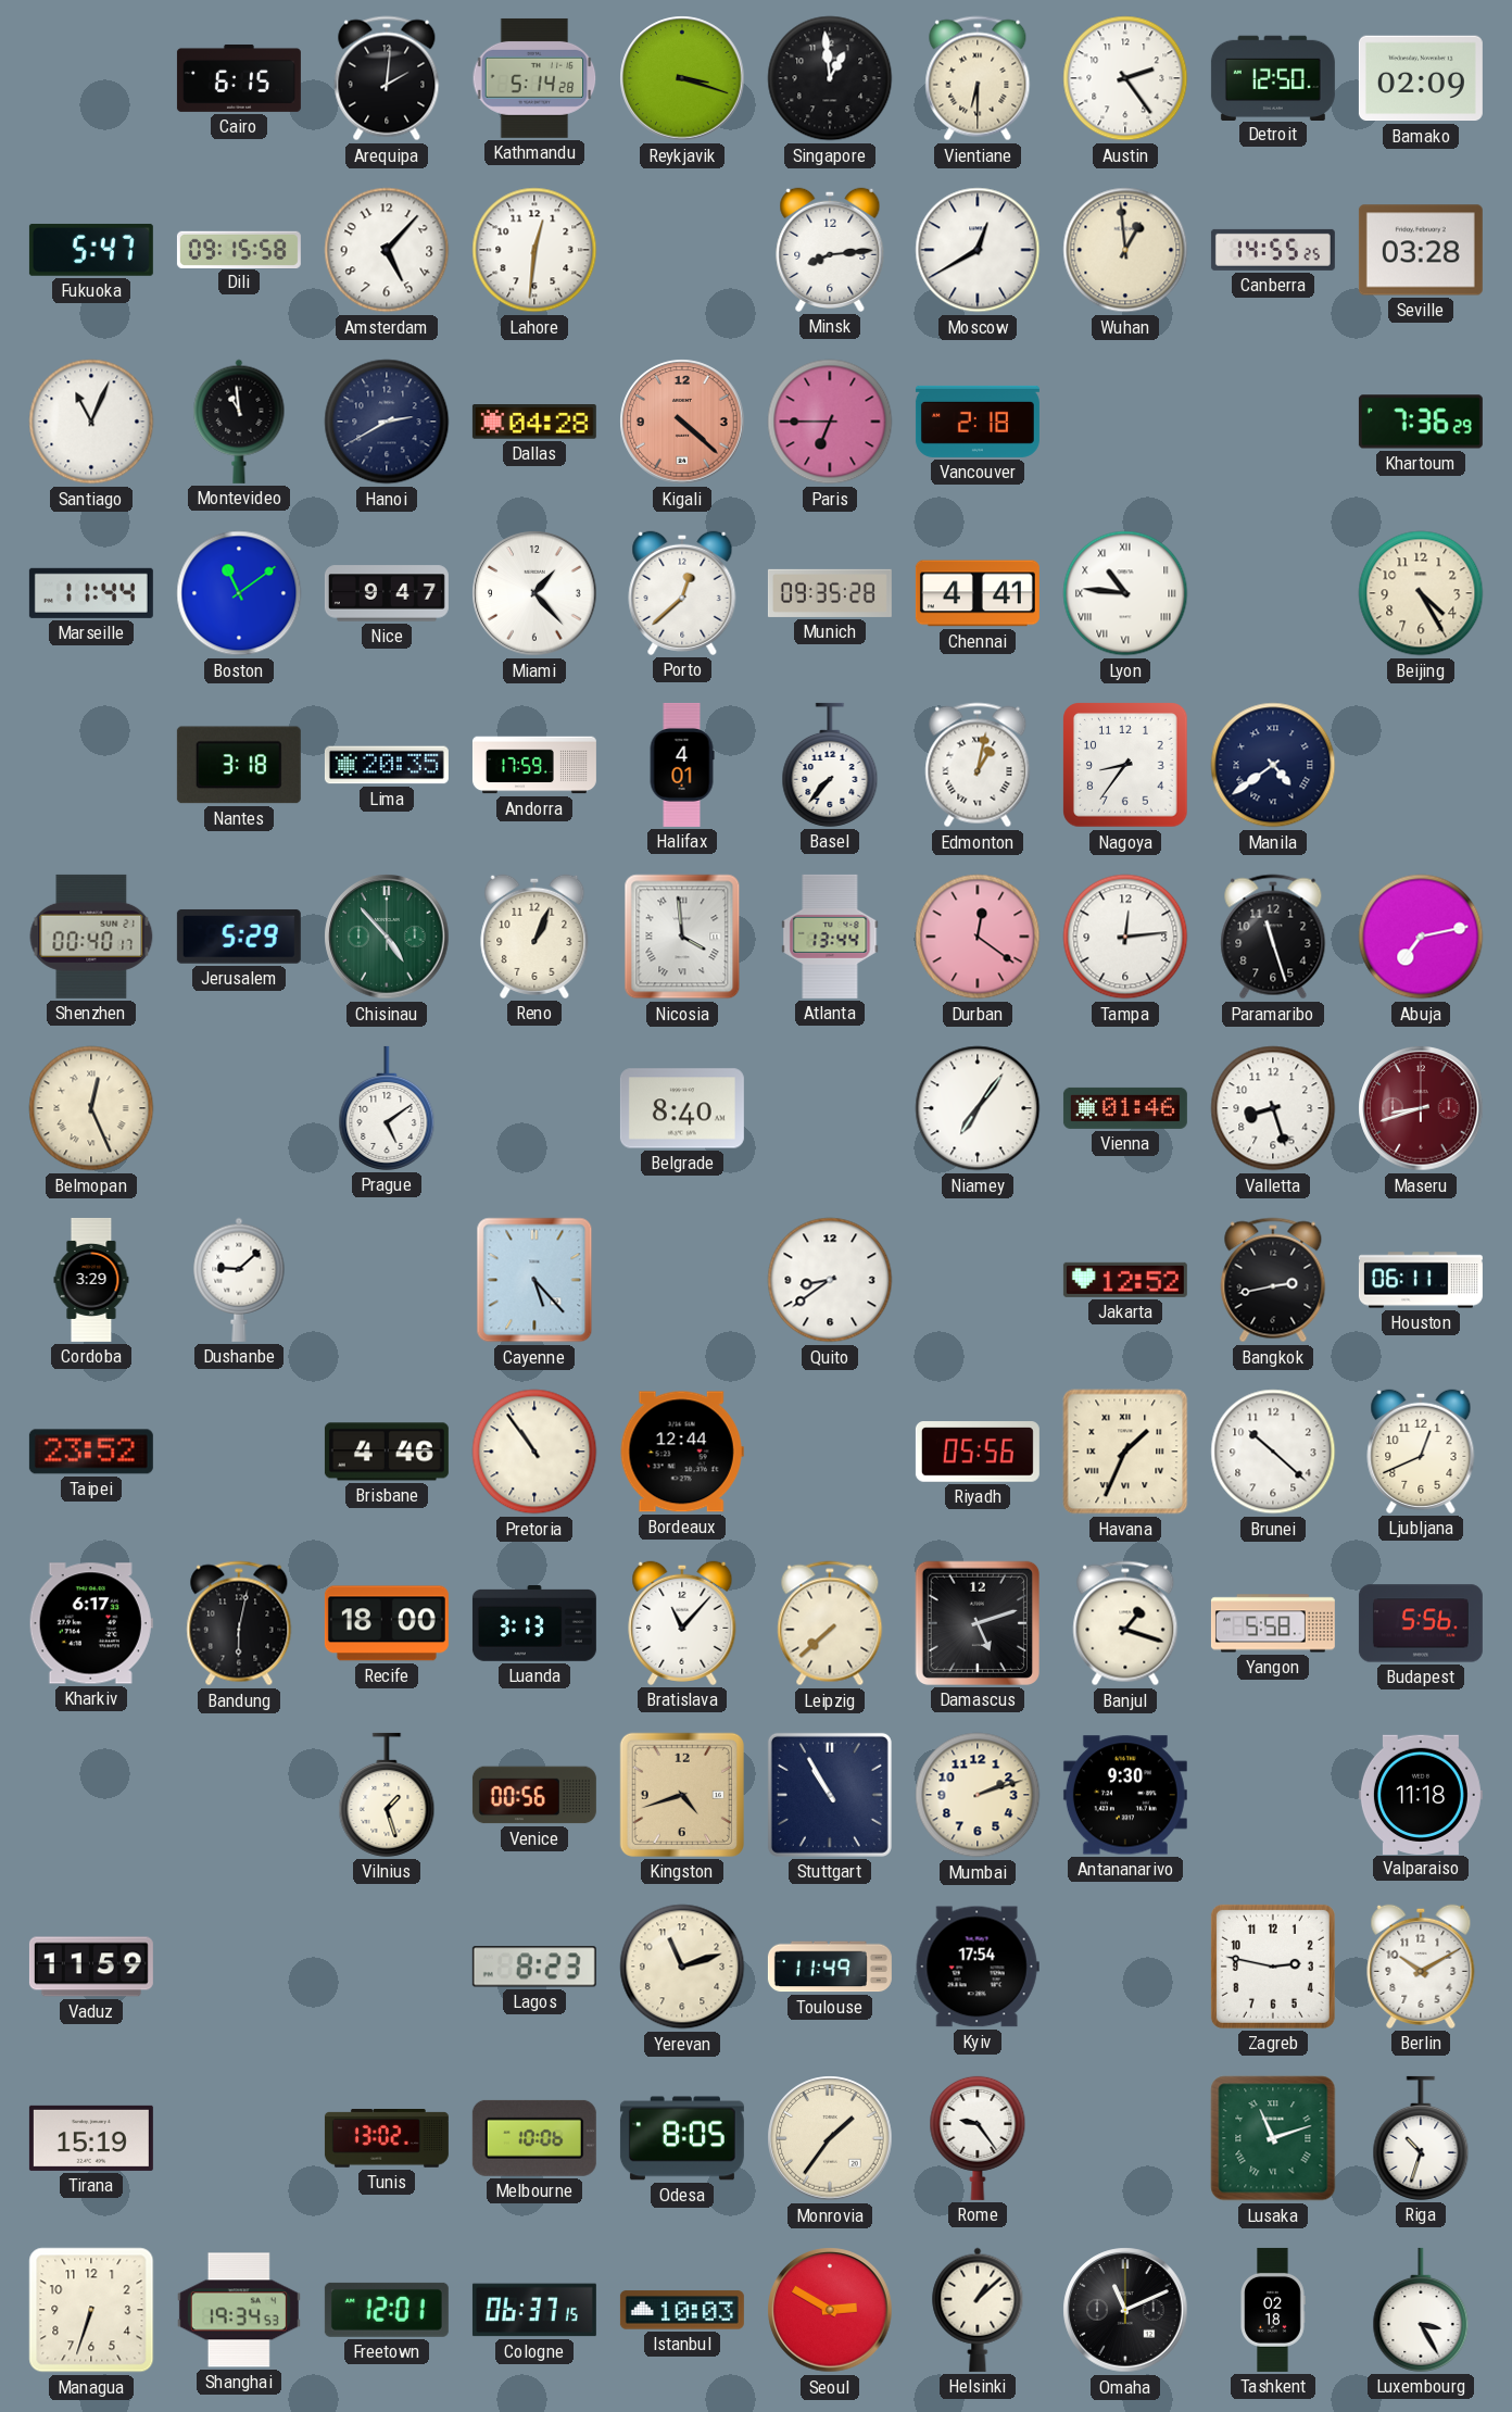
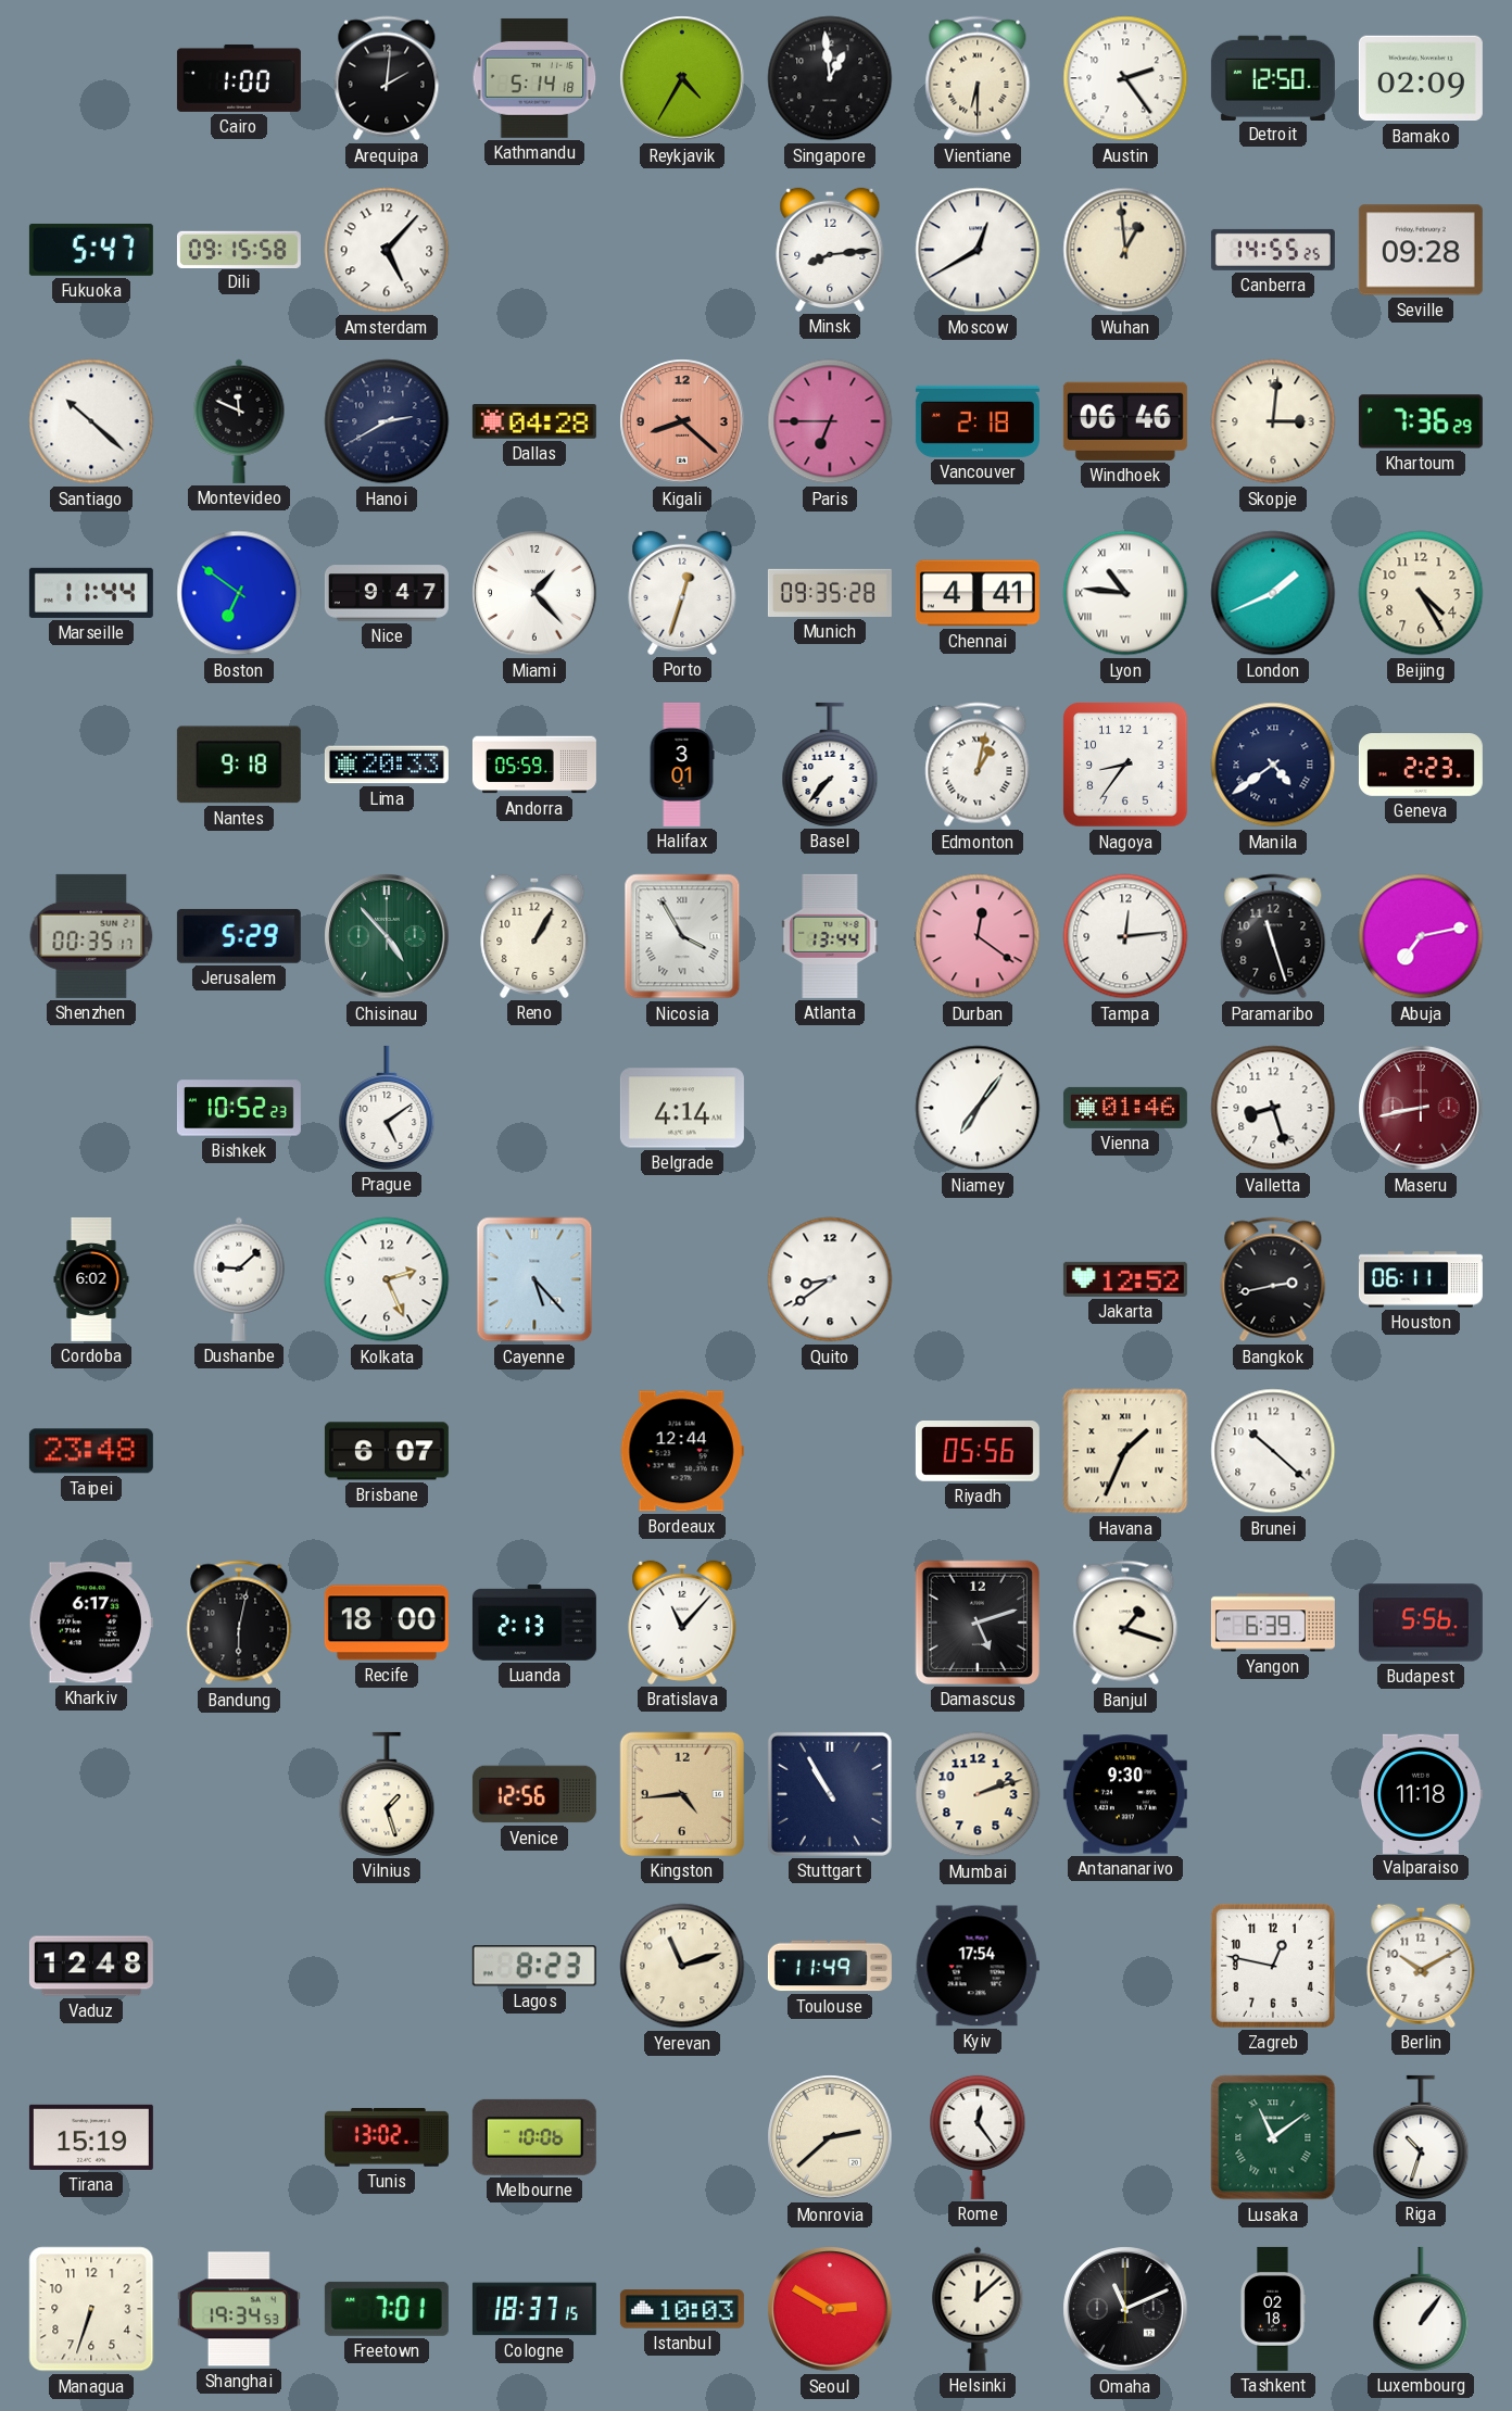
Cairo: 6:15 -> 1:00 (239, 78)
Kathmandu: 5:14:28 -> 5:14:18 (534, 78)
Reykjavik: 3:18 -> 4:35 (682, 78)
Lahore: 12:31 -> none (534, 250)
Seville: 03:28 -> 09:28 (1421, 250)
Santiago: 11:04 -> 10:22 (91, 421)
Montevideo: 10:59 -> 11:49 (239, 421)
Kigali: 4:22 -> 8:22 (682, 421)
Windhoek: none -> 06:46 (1125, 421)
Skopje: none -> 3:01 (1273, 421)
Boston: 11:09 -> 6:51 (239, 593)
Porto: 12:38 -> 12:33 (682, 593)
London: none -> 1:41 (1273, 593)
Nantes: 3:18 -> 9:18 (239, 765)
Lima: 20:35 -> 20:33 (387, 765)
Andorra: 17:59 -> 05:59 (534, 765)
Halifax: 4:01 -> 3:01 (682, 765)
Geneva: none -> 2:23 (1421, 766)
Shenzhen: 00:40 -> 00:35 (91, 936)
Reno: 1:04 -> 1:05 (534, 936)
Nicosia: 3:59 -> 3:55 (682, 936)
Belmopan: 12:26 -> none (91, 1108)
Bishkek: none -> 10:52 (239, 1108)
Belgrade: 8:40 -> 4:14 (682, 1108)
Maseru: 8:42 -> 8:43 (1421, 1108)
Cordoba: 3:29 -> 6:02 (91, 1279)
Kolkata: none -> 2:26 (387, 1279)
Taipei: 23:52 -> 23:48 (91, 1451)
Brisbane: 4:46 -> 6:07 (387, 1451)
Pretoria: 10:54 -> none (534, 1452)
Ljubljana: 12:41 -> none (1421, 1452)
Luanda: 3:13 -> 2:13 (534, 1624)
Leipzig: 7:38 -> none (830, 1623)
Yangon: 5:58 -> 6:39 (1273, 1623)
Venice: 00:56 -> 12:56 (534, 1794)
Kingston: 4:42 -> 4:44 (682, 1794)
Vaduz: 11:59 -> 12:48 (91, 1966)
Zagreb: 2:47 -> 12:47 (1273, 1966)
Odesa: 8:05 -> none (682, 2138)
Monrovia: 1:36 -> 2:38 (830, 2137)
Rome: 9:24 -> 12:24 (978, 2137)
Lusaka: 11:12 -> 11:09 (1273, 2137)
Freetown: 12:01 -> 7:01 (387, 2309)
Cologne: 06:37 -> 18:37 (534, 2309)
Helsinki: 1:08 -> 12:08 (978, 2309)
Luxembourg: 3:25 -> 1:06 (1421, 2309)
